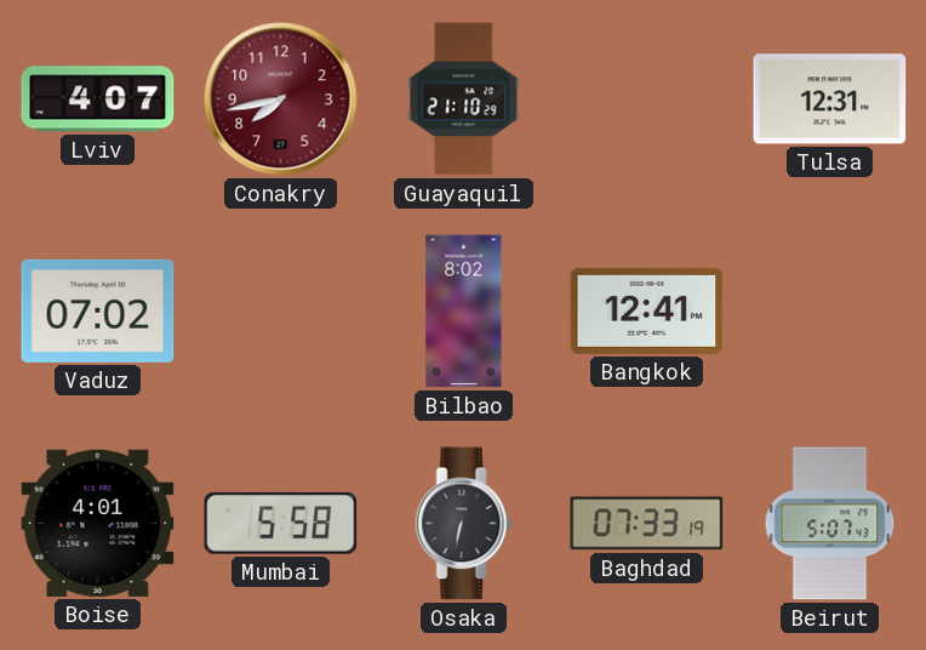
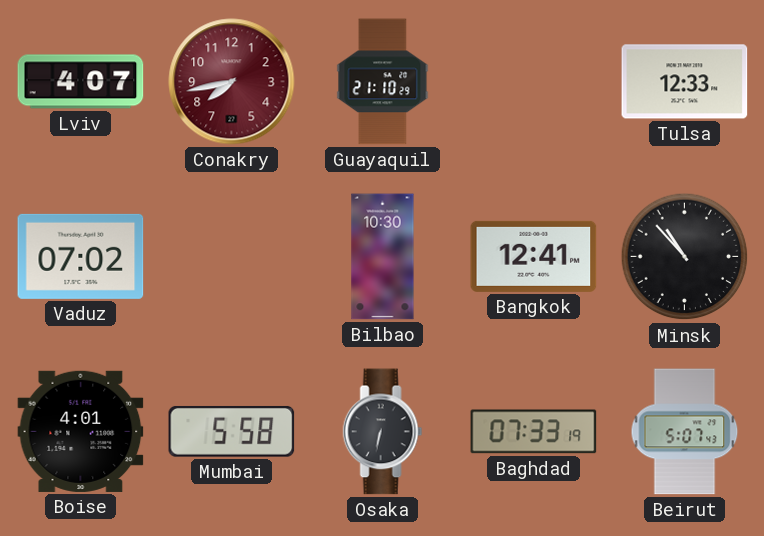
Tulsa: 12:31 -> 12:33 (685, 82)
Bilbao: 8:02 -> 10:30 (383, 257)
Minsk: none -> 10:53 (685, 257)
